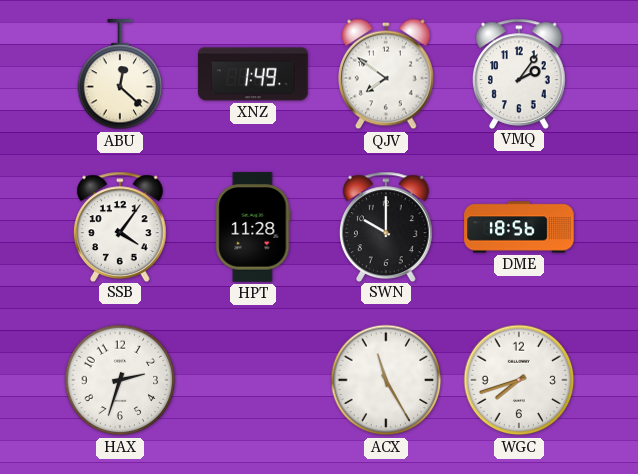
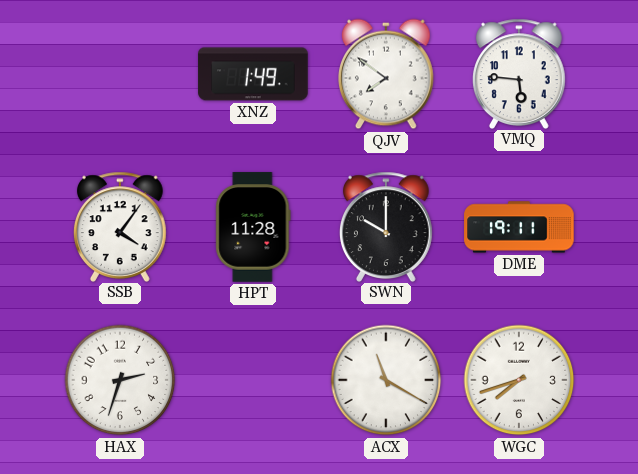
ABU: 12:22 -> none (120, 75)
VMQ: 2:06 -> 5:46 (519, 73)
DME: 18:56 -> 19:11 (519, 227)
ACX: 11:25 -> 11:20 (386, 380)
